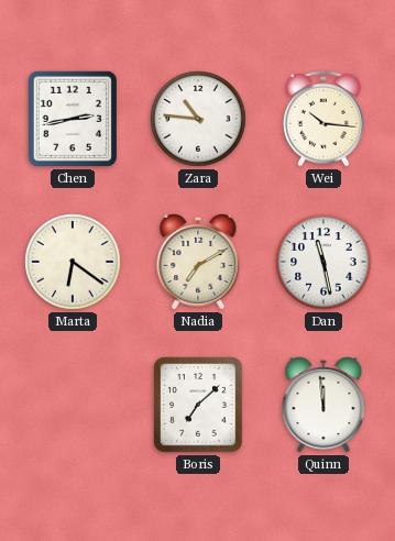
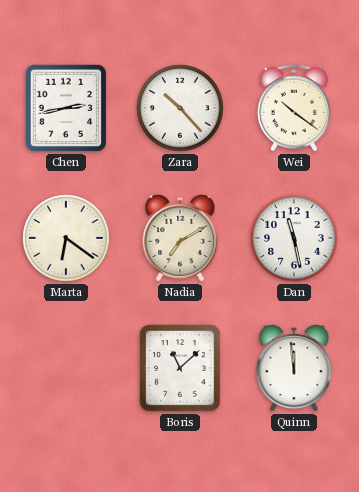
Zara: 10:46 -> 10:23 (180, 108)
Wei: 10:16 -> 10:21 (294, 108)
Boris: 7:08 -> 11:08 (180, 368)
